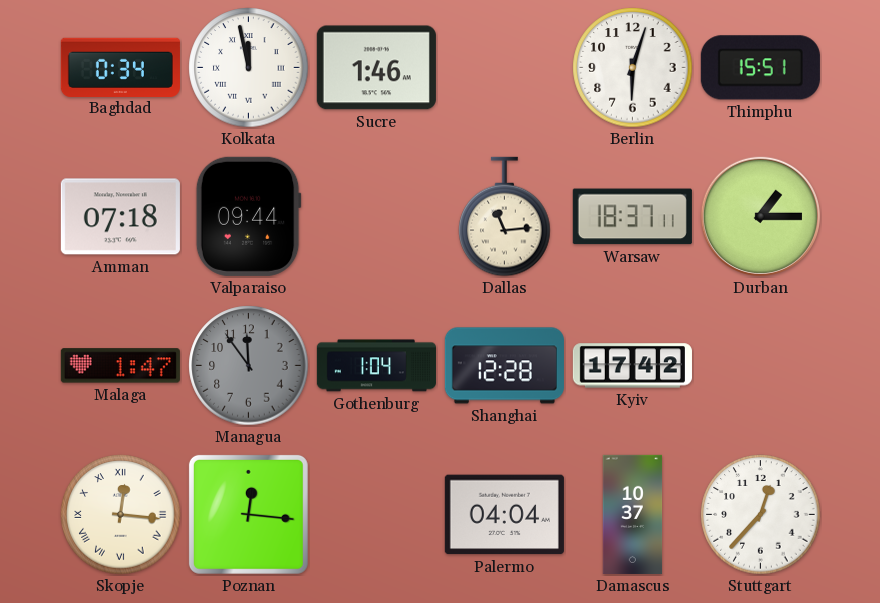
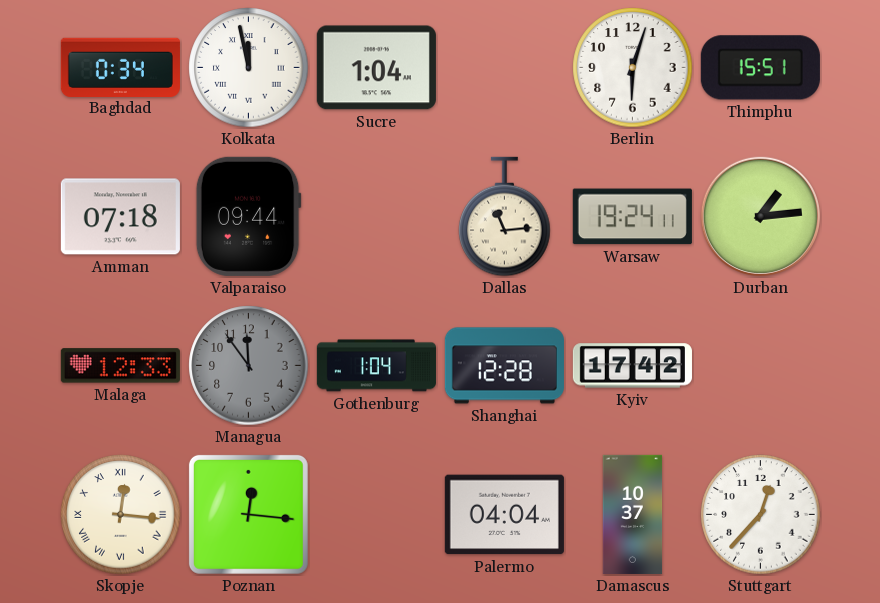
Sucre: 1:46 -> 1:04 (376, 68)
Warsaw: 18:37 -> 19:24 (632, 217)
Durban: 1:15 -> 1:14 (760, 216)
Malaga: 1:47 -> 12:33 (120, 366)
